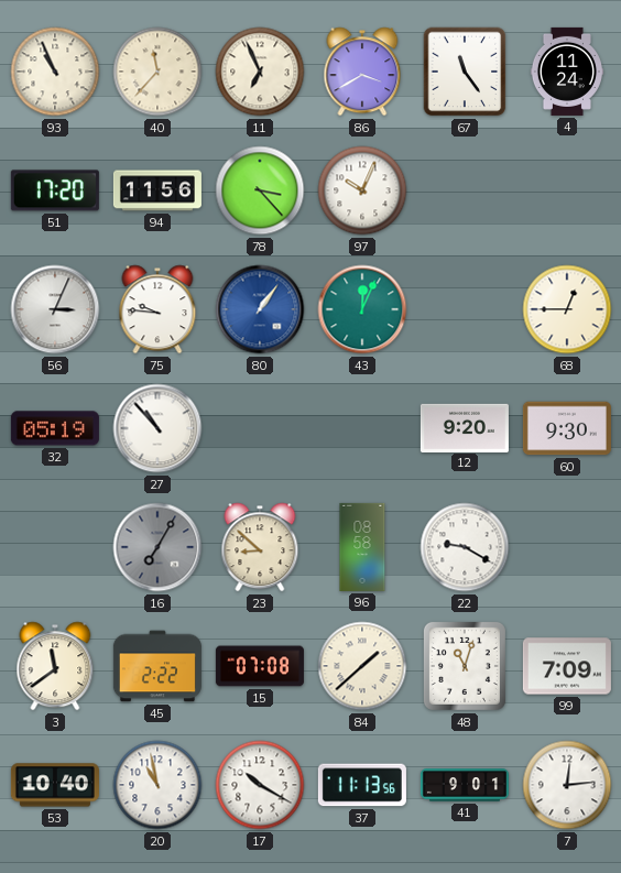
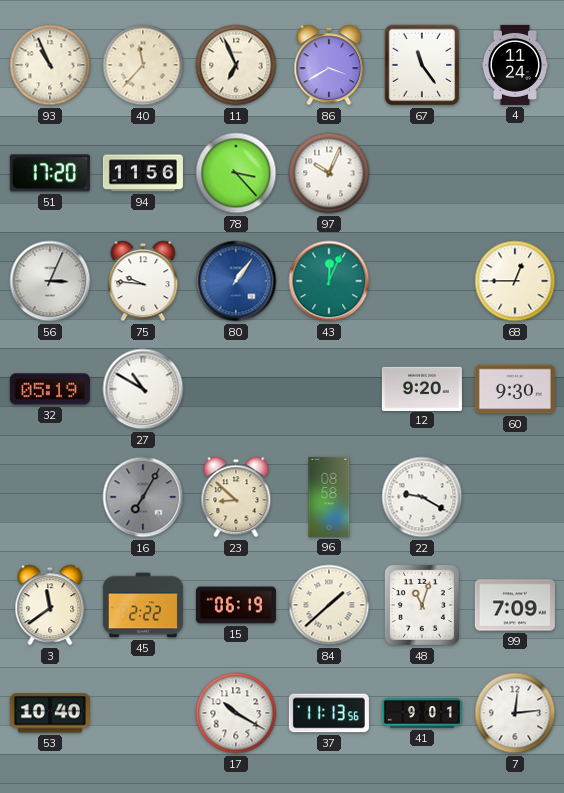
27: 10:53 -> 10:50 (143, 389)
15: 07:08 -> 06:19 (236, 605)
20: 10:58 -> none (157, 785)
